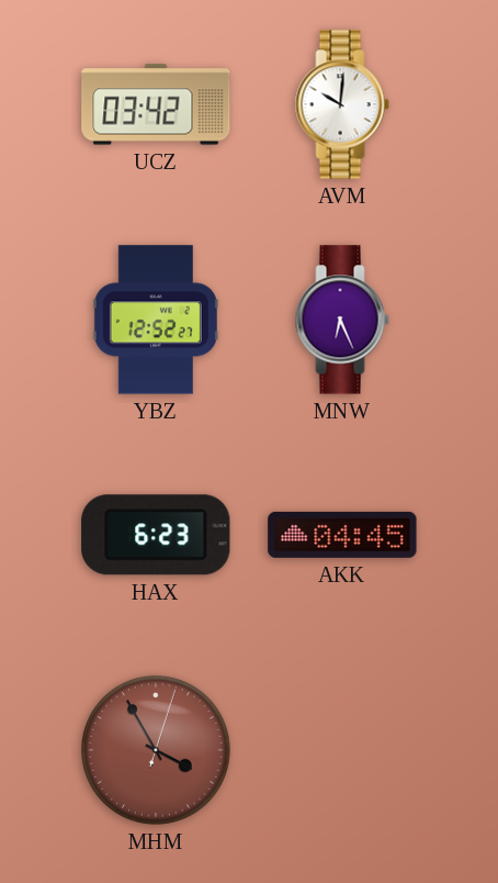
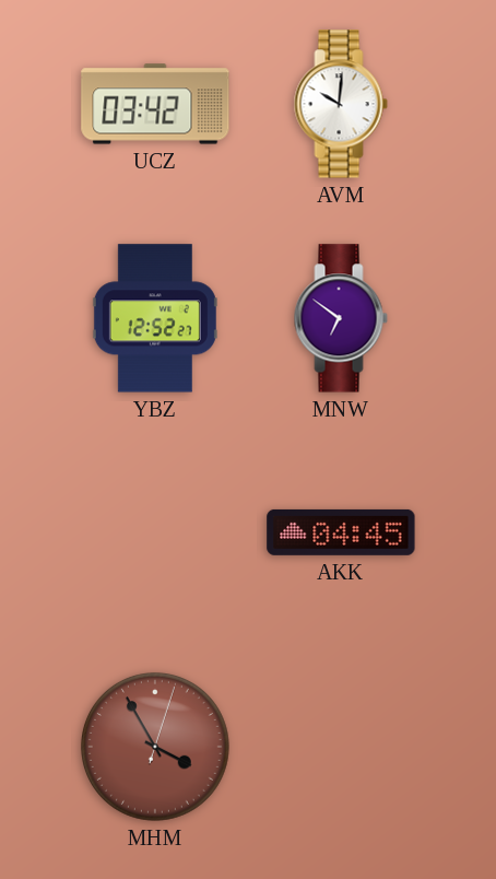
MNW: 6:26 -> 6:51 (341, 318)
HAX: 6:23 -> none (156, 535)
